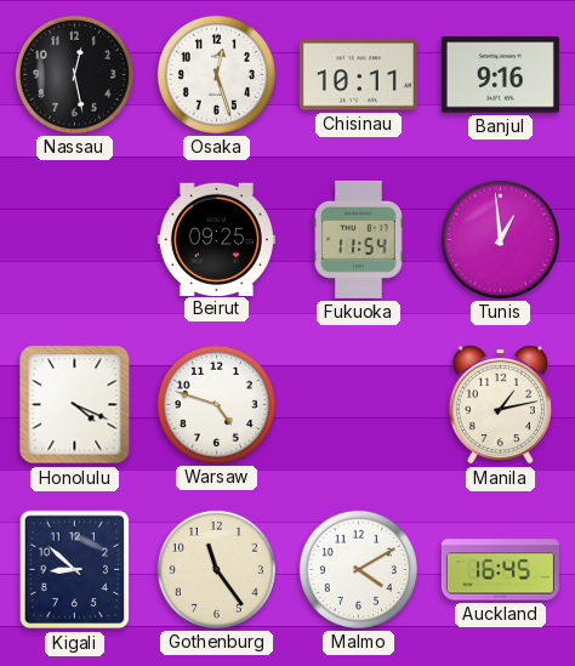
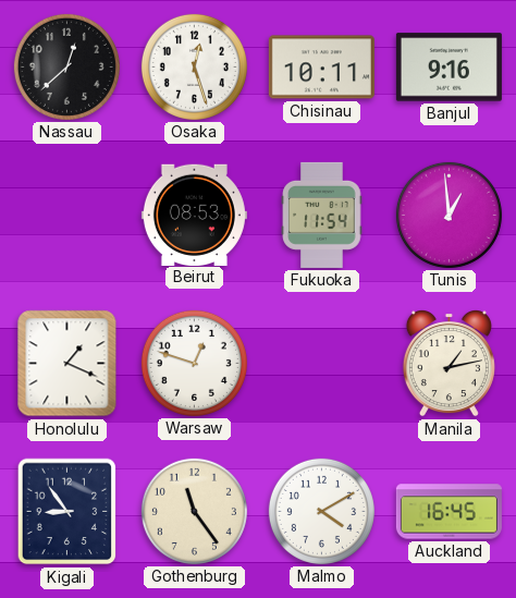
Nassau: 12:28 -> 12:38 (66, 66)
Beirut: 09:25 -> 08:53 (194, 215)
Honolulu: 4:19 -> 1:19 (67, 364)
Warsaw: 4:48 -> 12:48 (194, 363)
Kigali: 8:52 -> 8:54 (67, 512)
